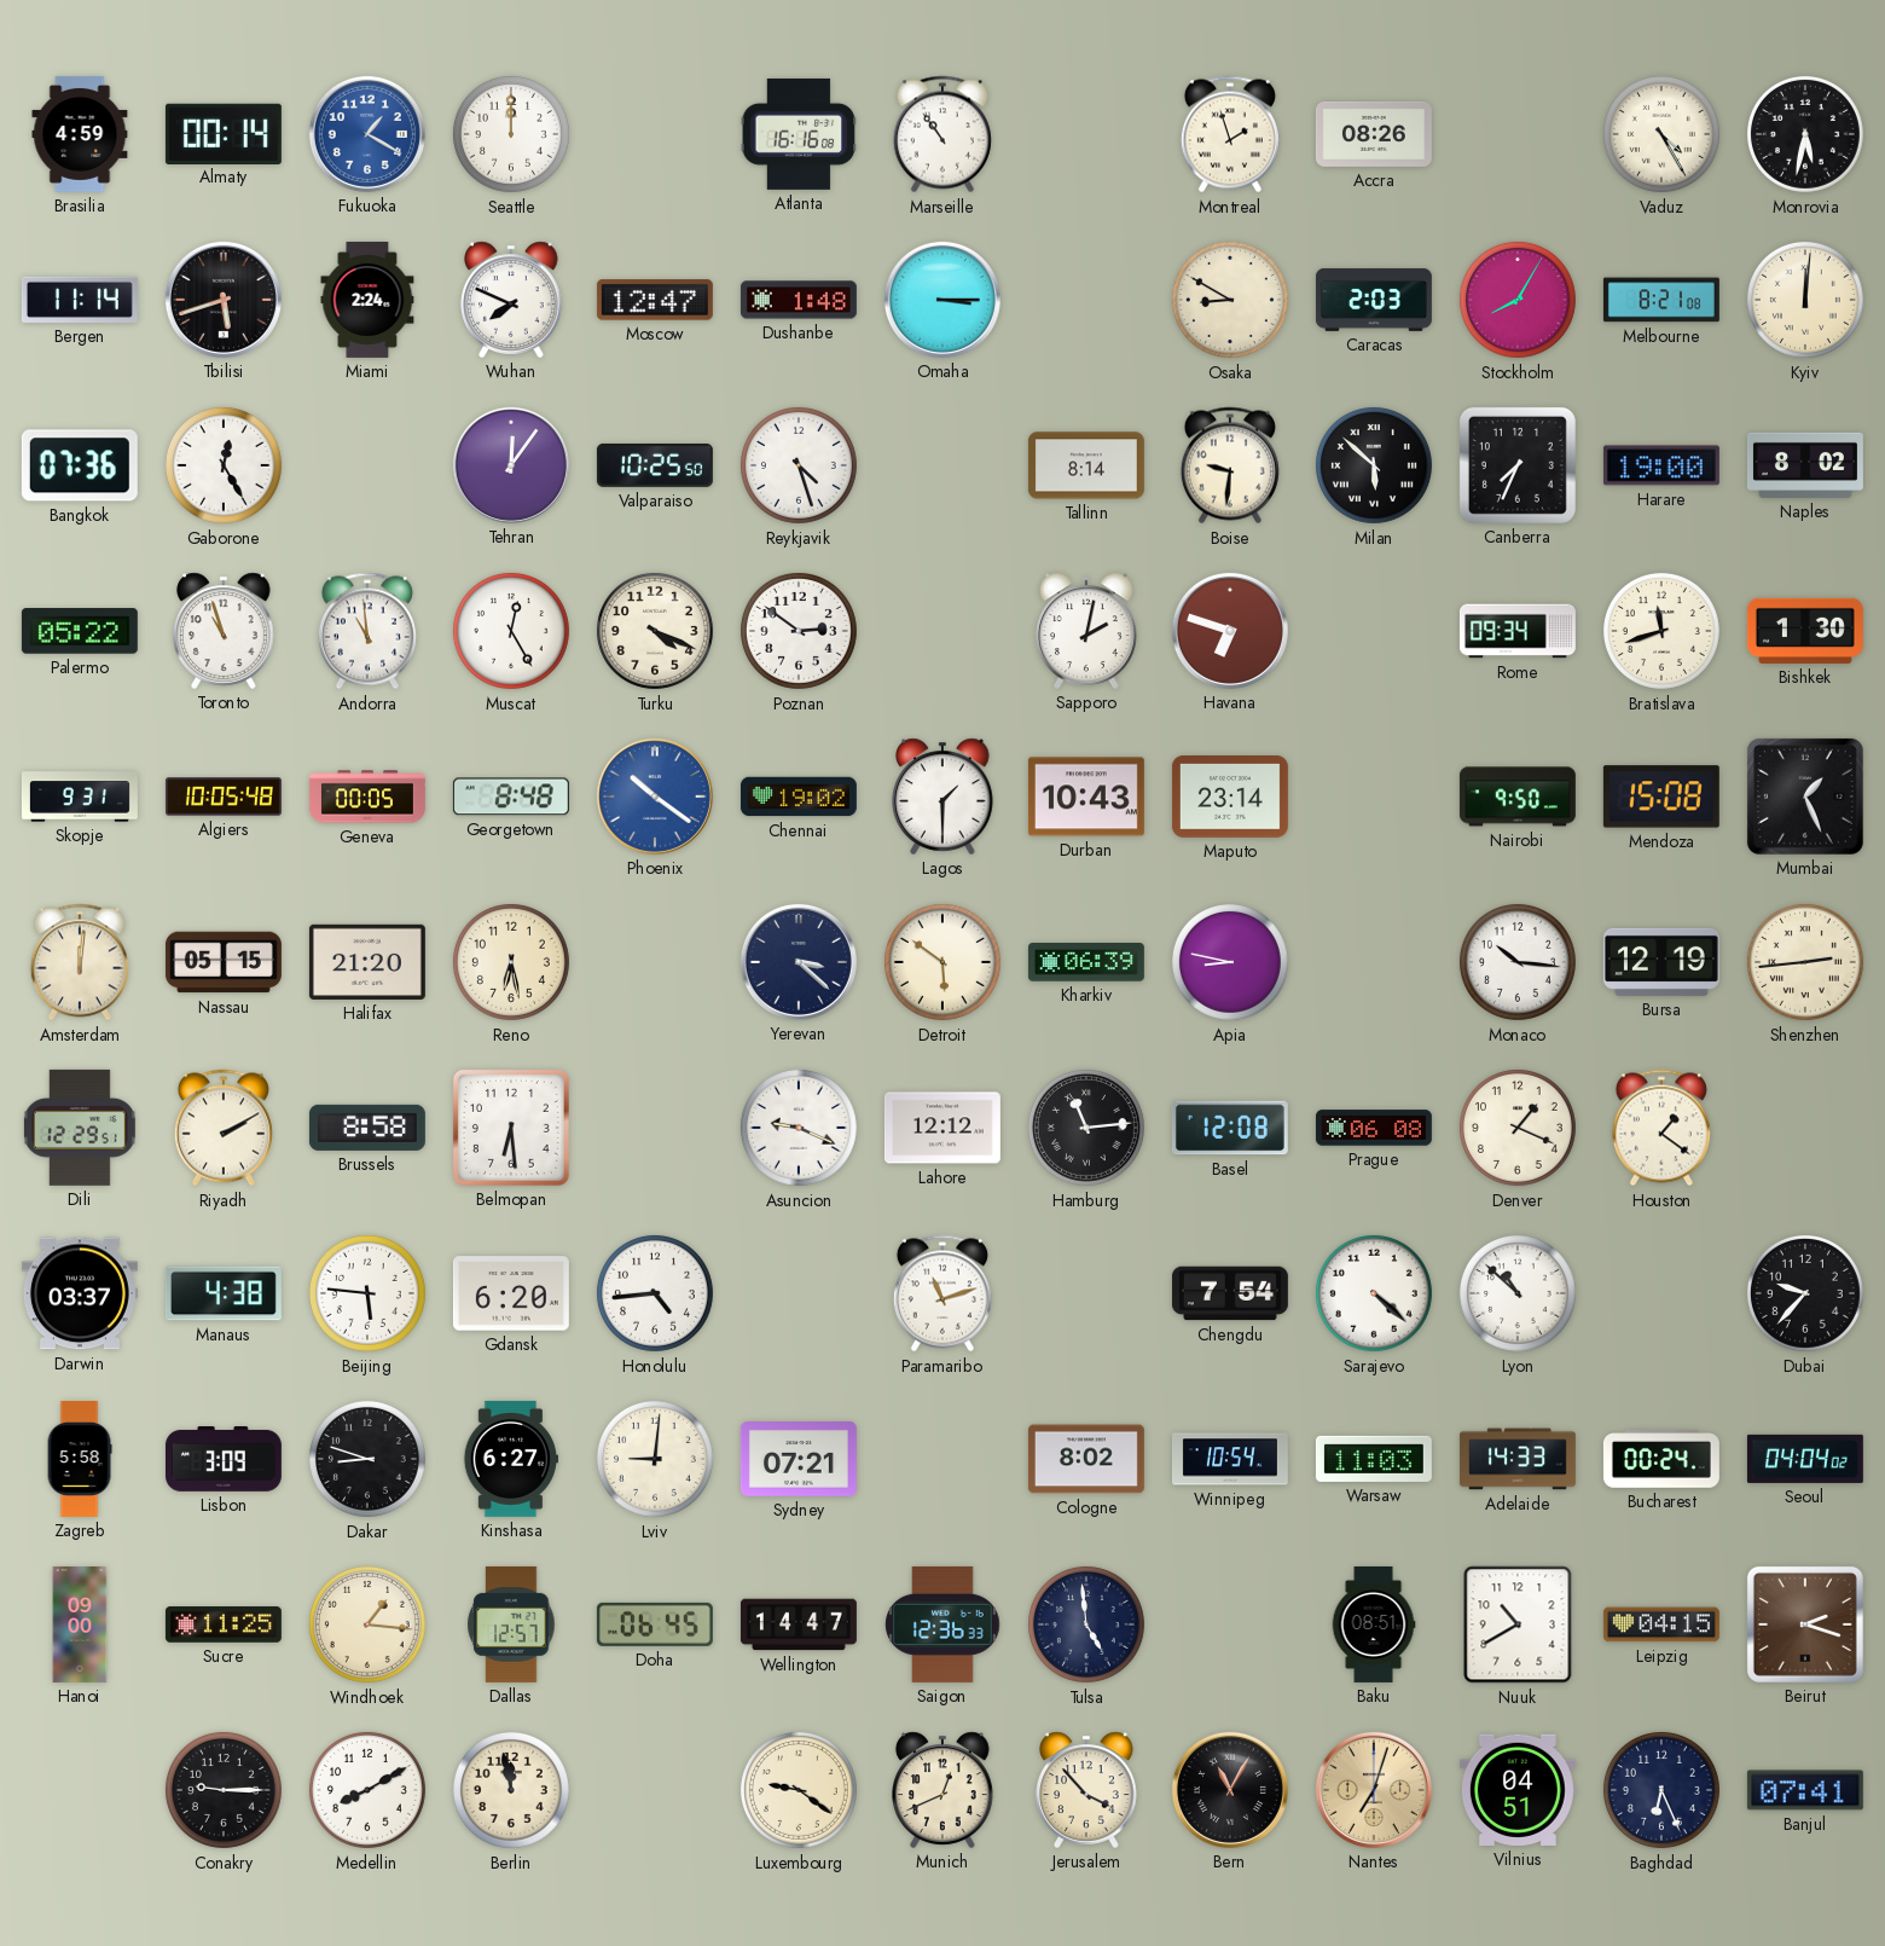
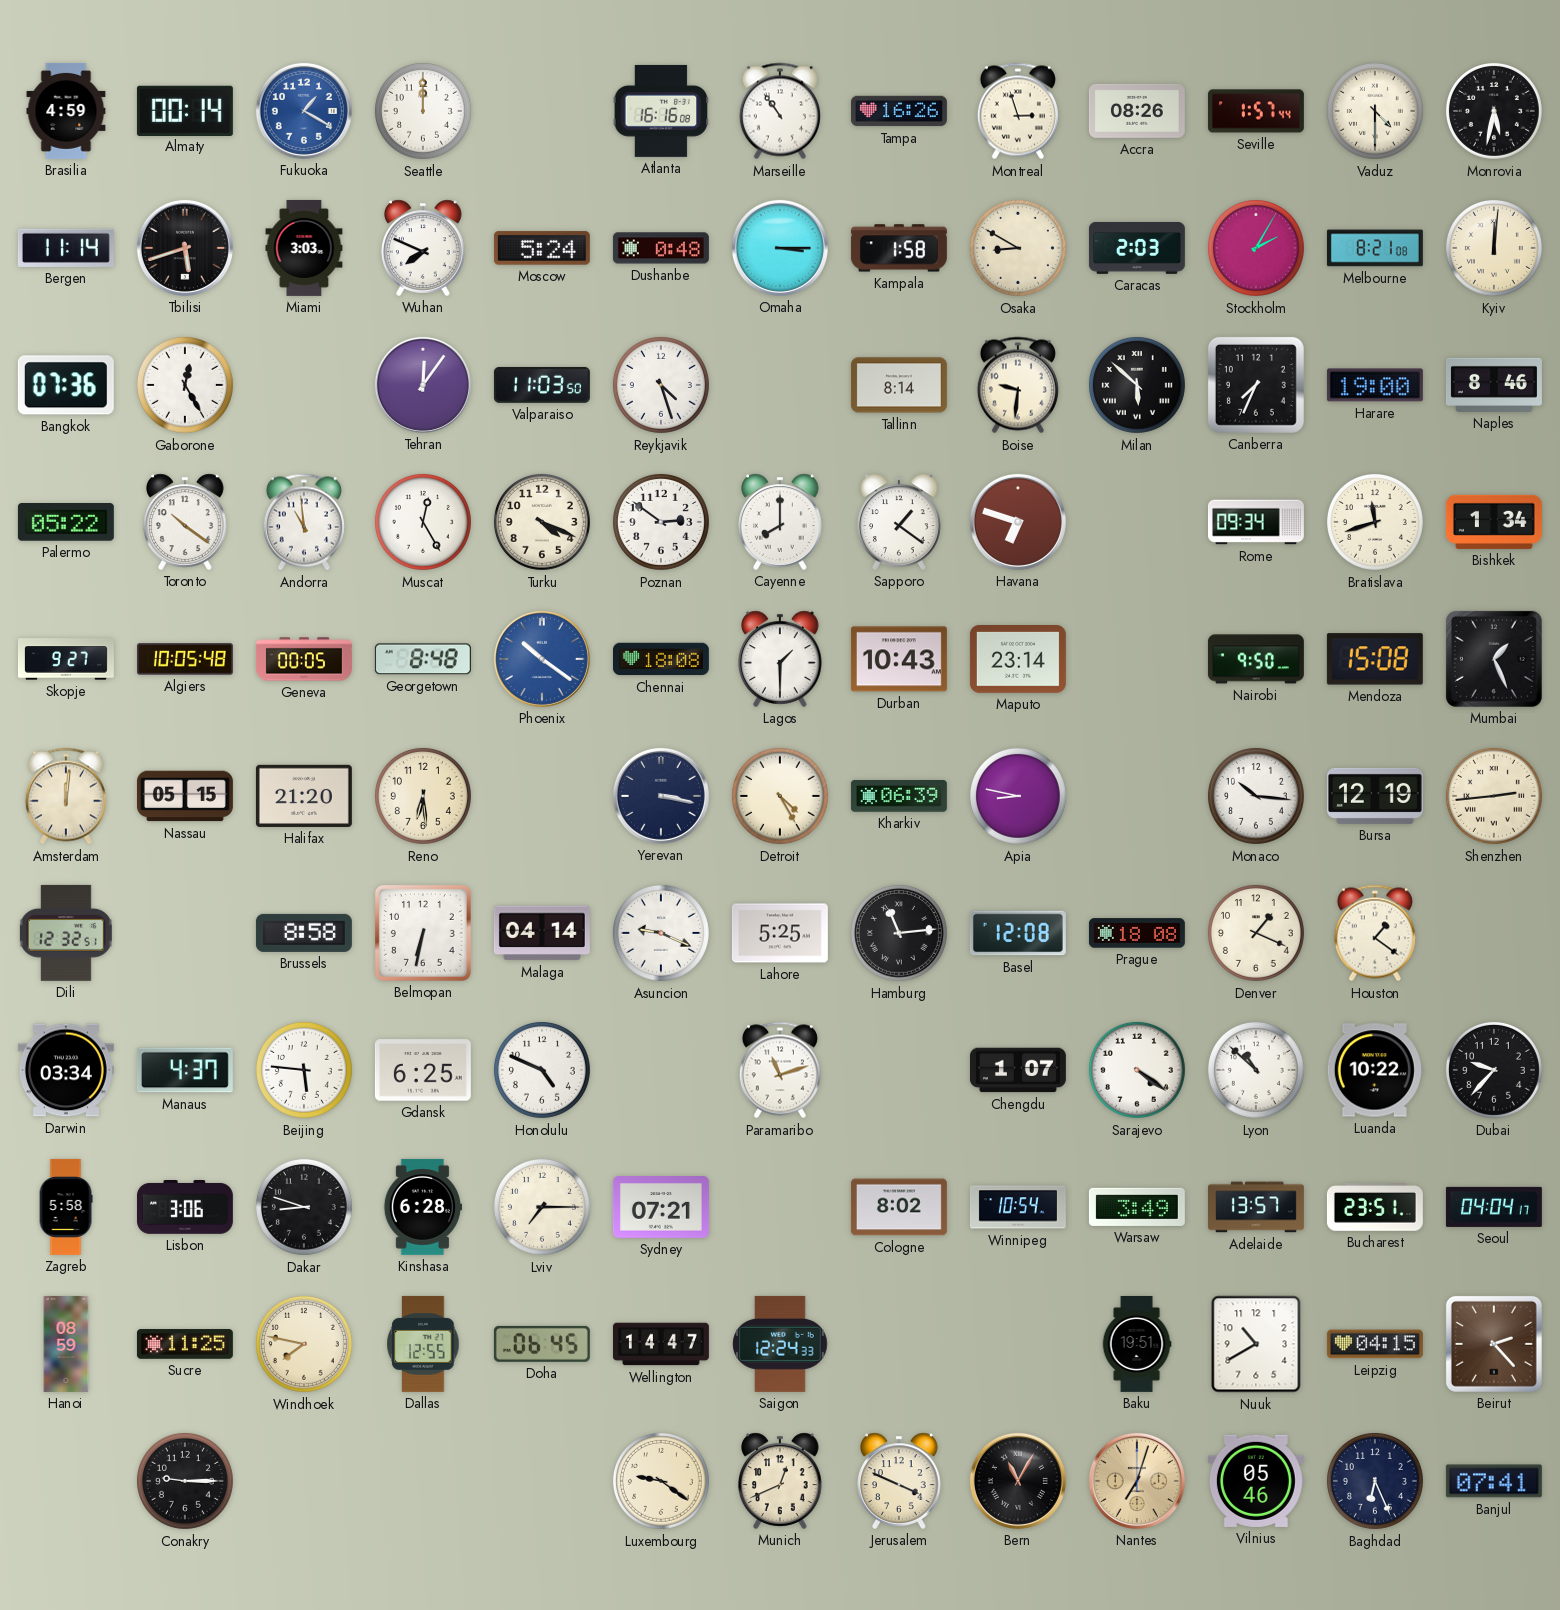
Tampa: none -> 16:26 (899, 111)
Montreal: 1:57 -> 2:57 (1018, 111)
Seville: none -> 1:57 (1256, 111)
Vaduz: 4:25 -> 4:30 (1375, 111)
Miami: 2:24 -> 3:03 (304, 248)
Moscow: 12:47 -> 5:24 (542, 248)
Dushanbe: 1:48 -> 0:48 (661, 248)
Kampala: none -> 1:58 (899, 248)
Stockholm: 8:05 -> 2:05 (1256, 248)
Valparaiso: 10:25 -> 11:03 (542, 385)
Naples: 8:02 -> 8:46 (1494, 385)
Toronto: 10:57 -> 10:21 (185, 522)
Cayenne: none -> 8:00 (780, 522)
Sapporo: 2:02 -> 1:21 (899, 522)
Bishkek: 1:30 -> 1:34 (1494, 522)
Skopje: 9:31 -> 9:27 (66, 659)
Chennai: 19:02 -> 18:08 (661, 659)
Reno: 6:28 -> 6:29 (423, 796)
Yerevan: 3:22 -> 3:17 (661, 796)
Detroit: 5:51 -> 4:25 (780, 796)
Dili: 12:29 -> 12:32 (66, 933)
Riyadh: 2:10 -> none (224, 1128)
Belmopan: 6:29 -> 6:32 (423, 933)
Malaga: none -> 04:14 (542, 933)
Lahore: 12:12 -> 5:25 (780, 933)
Prague: 06:08 -> 18:08 (1137, 933)
Darwin: 03:37 -> 03:34 (66, 1070)
Manaus: 4:38 -> 4:37 (185, 1070)
Gdansk: 6:20 -> 6:25 (423, 1070)
Honolulu: 4:44 -> 4:49 (542, 1070)
Chengdu: 7:54 -> 1:07 (1018, 1070)
Sarajevo: 4:22 -> 4:21 (1137, 1070)
Luanda: none -> 10:22 (1375, 1070)
Lisbon: 3:09 -> 3:06 (185, 1208)
Kinshasa: 6:27 -> 6:28 (422, 1207)
Lviv: 9:01 -> 7:15 (542, 1207)
Warsaw: 11:03 -> 3:49 (1137, 1207)
Adelaide: 14:33 -> 13:57 (1256, 1207)
Bucharest: 00:24 -> 23:51 (1375, 1207)
Seoul: 04:04:02 -> 04:04:17 (1494, 1207)
Hanoi: 09:00 -> 08:59 (66, 1344)
Windhoek: 1:16 -> 7:47 (304, 1344)
Dallas: 12:57 -> 12:55 (423, 1344)
Saigon: 12:36 -> 12:24 (780, 1344)
Tulsa: 4:59 -> none (1086, 1624)
Baku: 08:51 -> 19:51 (1137, 1344)
Beirut: 2:18 -> 2:23 (1494, 1344)
Medellin: 8:10 -> none (367, 1790)
Berlin: 11:58 -> none (511, 1790)
Jerusalem: 3:53 -> 3:49 (899, 1481)
Vilnius: 04:51 -> 05:46 (1256, 1481)
